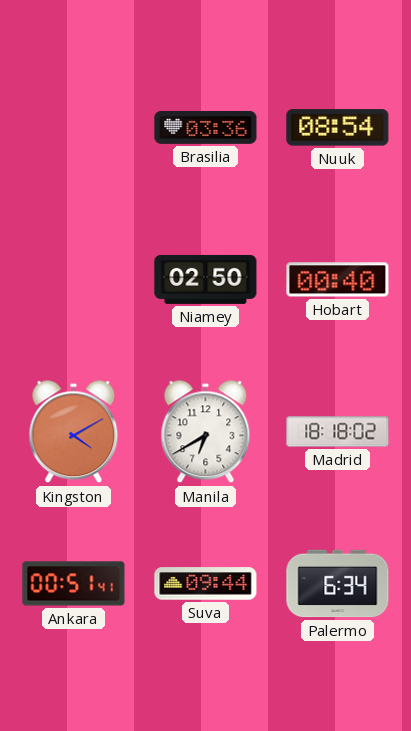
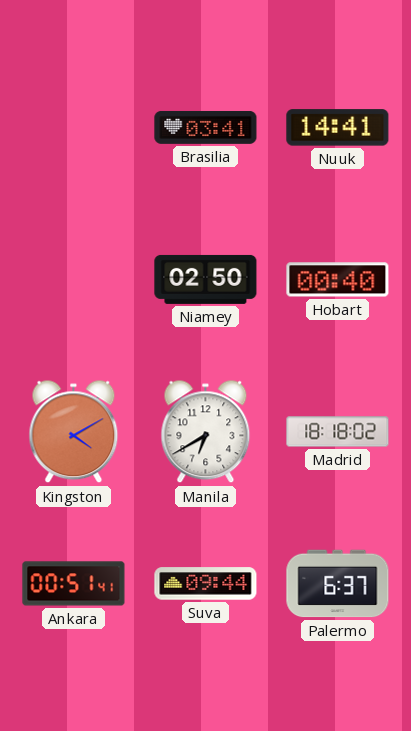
Brasilia: 03:36 -> 03:41 (206, 127)
Nuuk: 08:54 -> 14:41 (338, 128)
Palermo: 6:34 -> 6:37 (338, 584)
